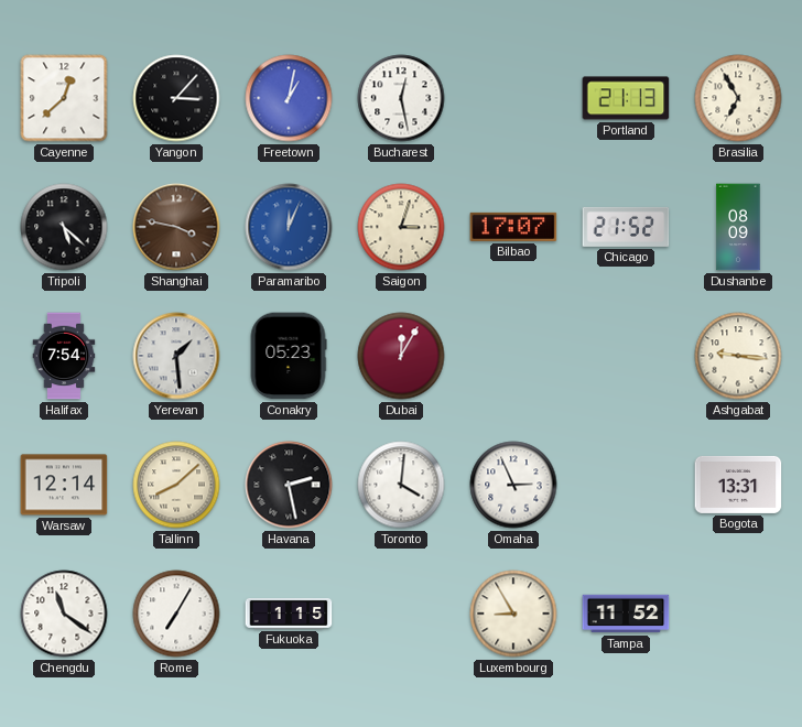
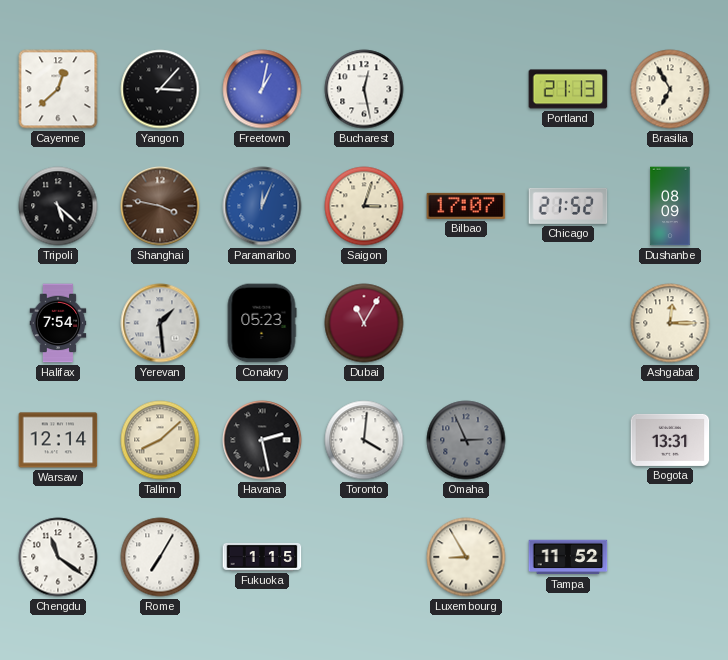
Dubai: 12:05 -> 11:05 (364, 323)
Ashgabat: 9:16 -> 12:15 (670, 323)
Omaha dial: white -> grey (466, 440)
